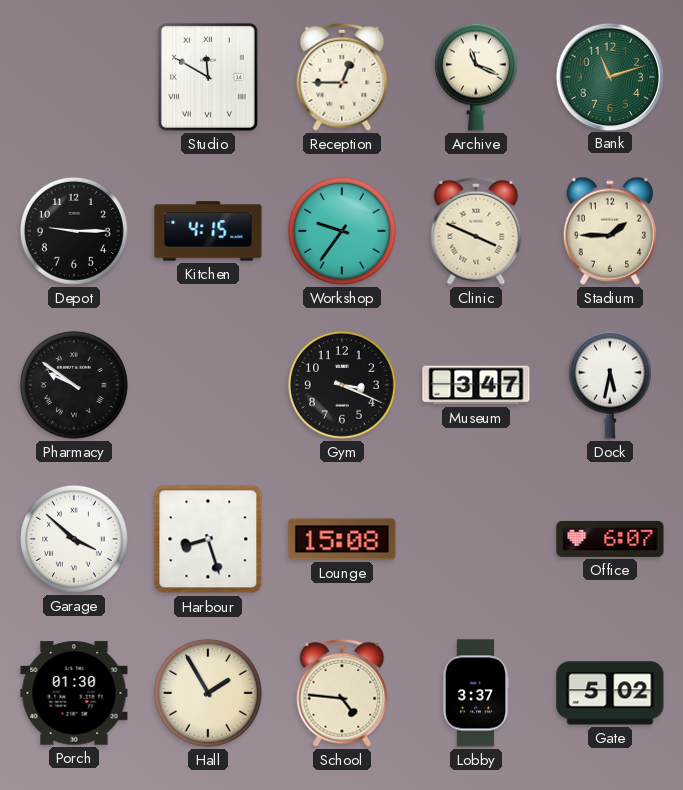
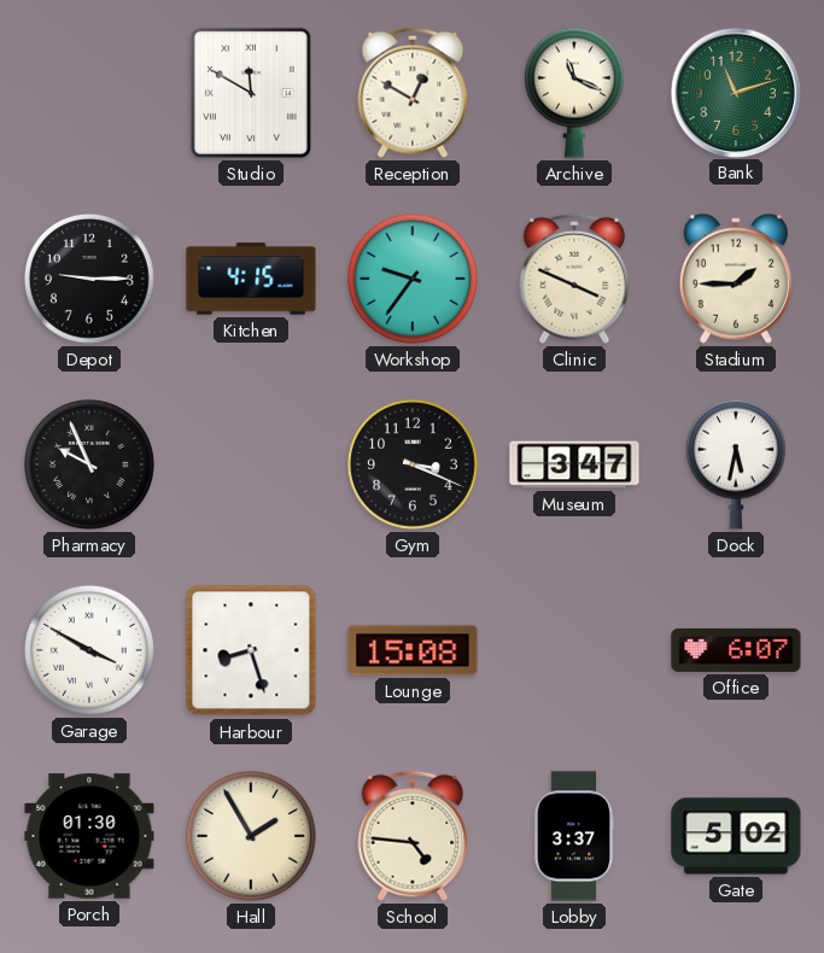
Reception: 12:45 -> 12:50 (413, 93)
Pharmacy: 9:51 -> 9:56 (89, 464)
Garage: 3:52 -> 3:50 (89, 650)
